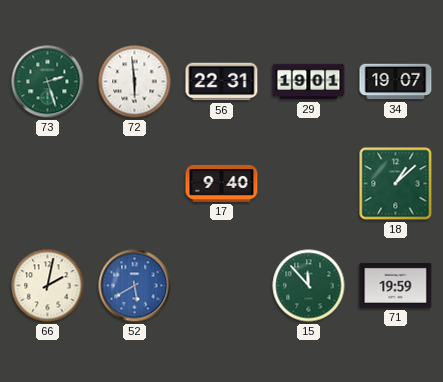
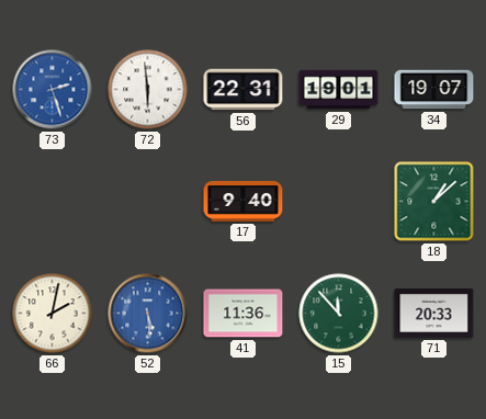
73 dial: green -> blue (53, 90)
52: 5:40 -> 5:29 (148, 314)
41: none -> 11:36 (244, 314)
71: 19:59 -> 20:33 (434, 313)
